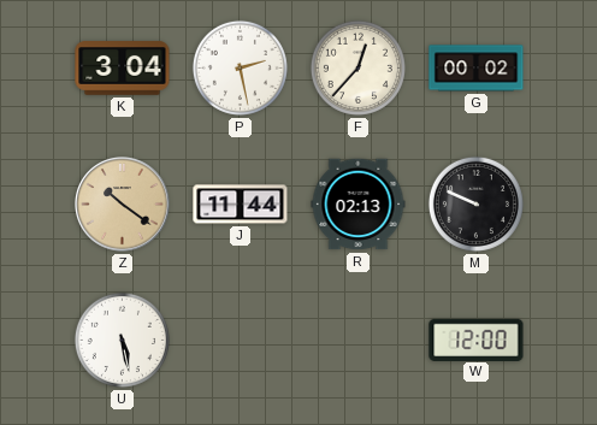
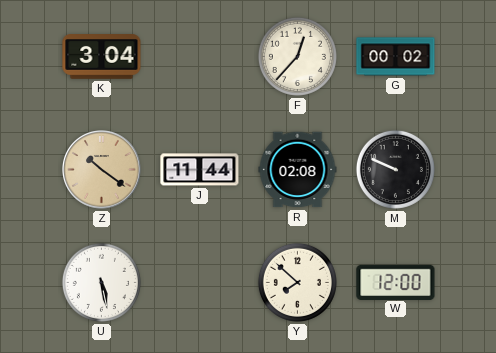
P: 2:28 -> none (240, 67)
R: 02:13 -> 02:08 (298, 170)
Y: none -> 7:52 (297, 282)
